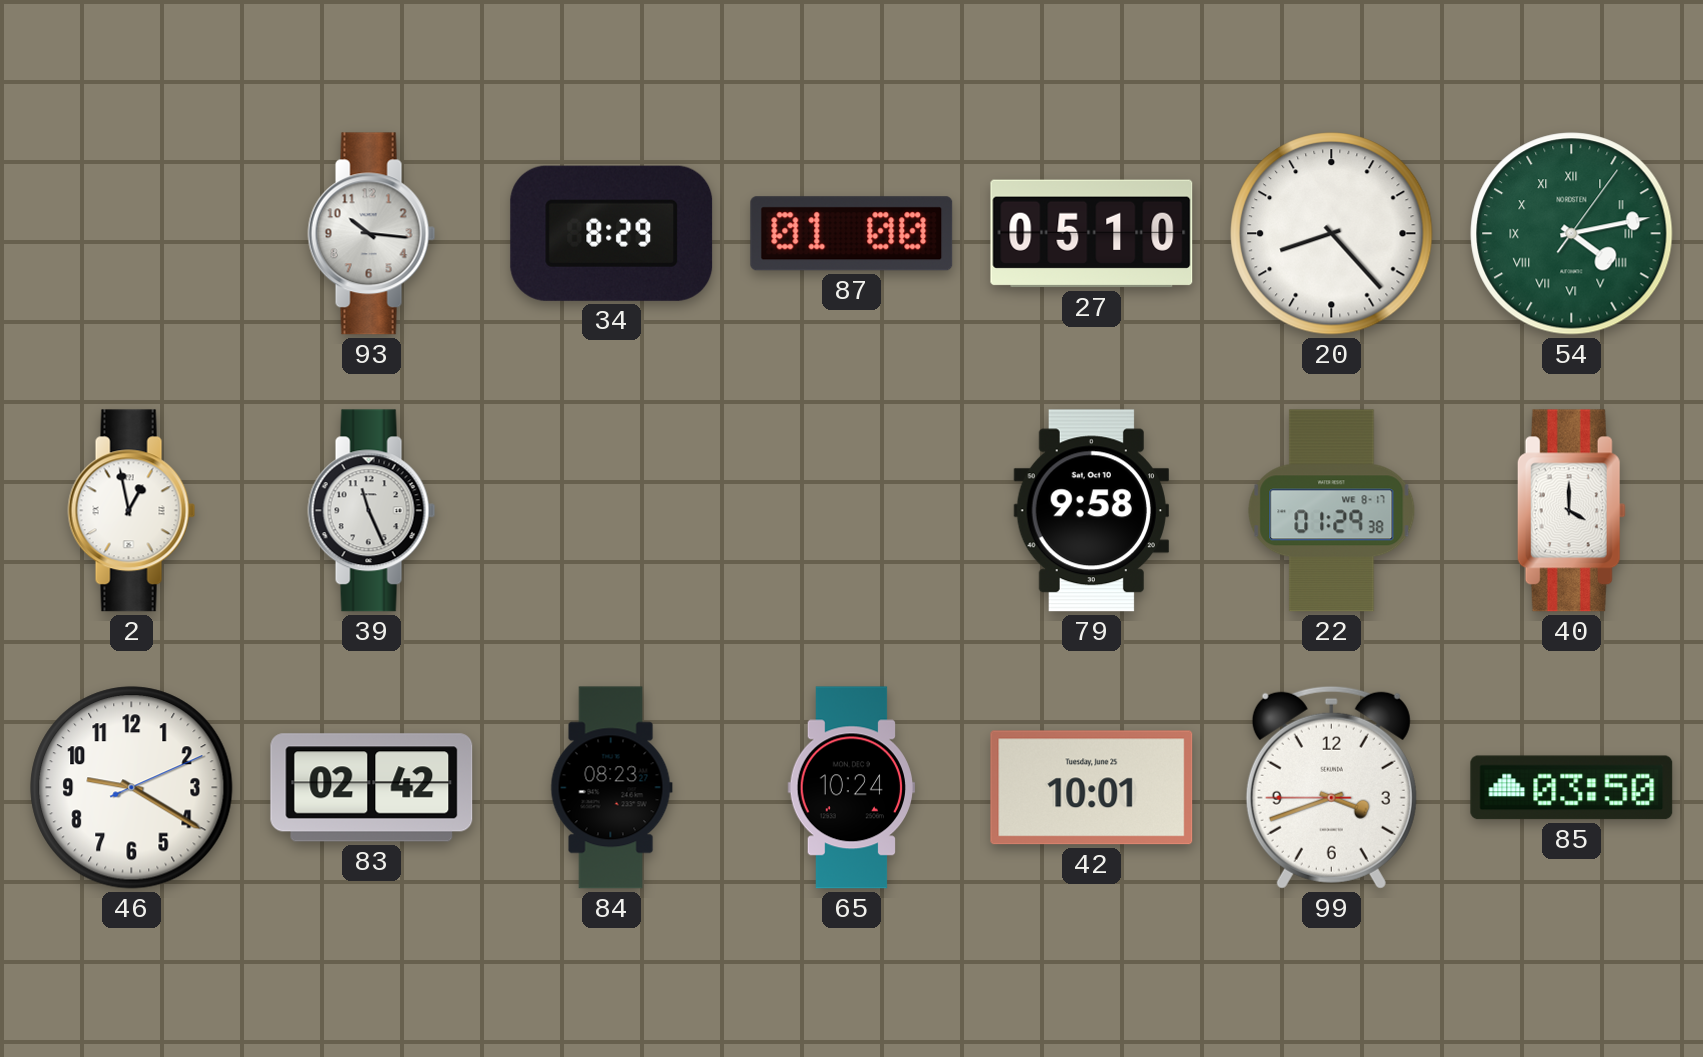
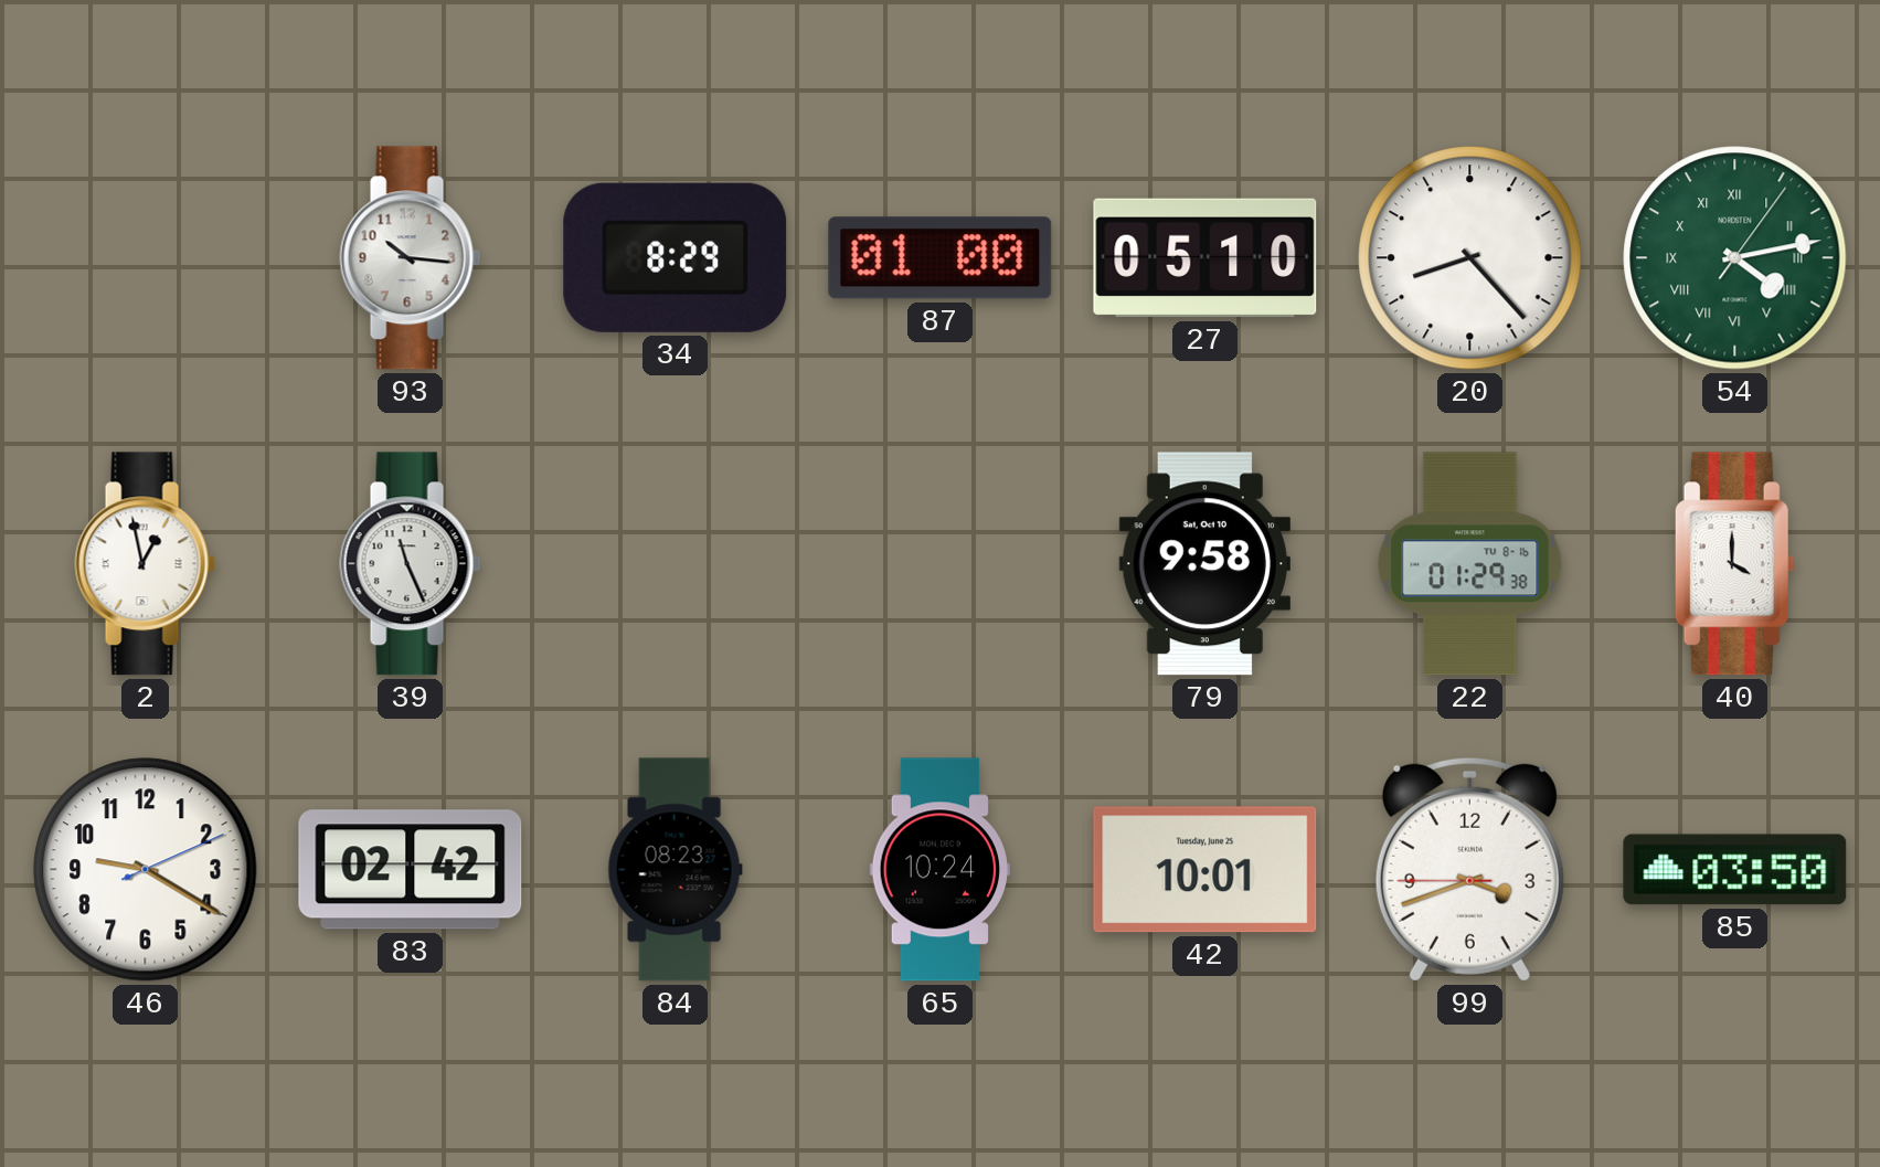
22 date: WE 8-17 -> TU 8-16 (1470, 564)
